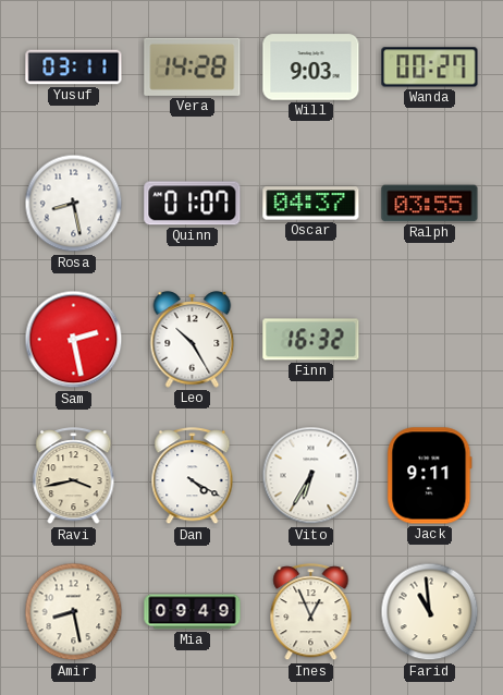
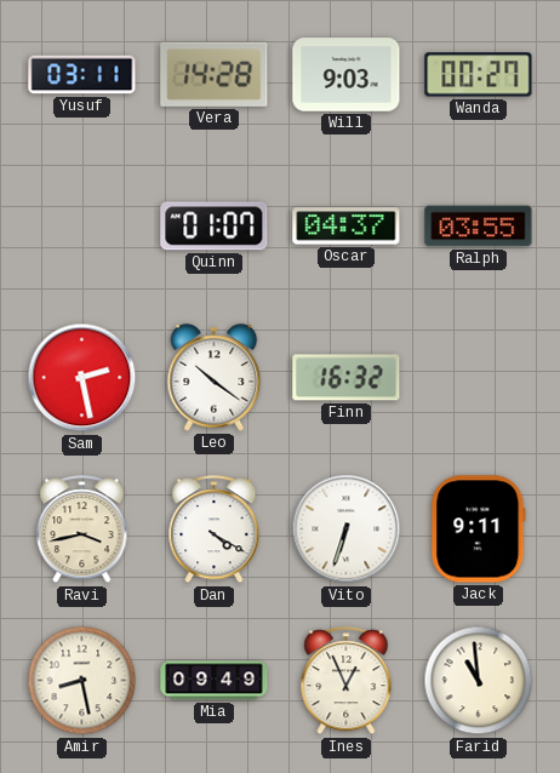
Rosa: 8:28 -> none (74, 204)
Leo: 10:25 -> 10:21 (215, 378)
Vito: 6:35 -> 6:33 (347, 529)
